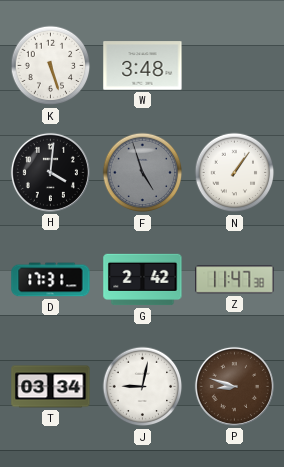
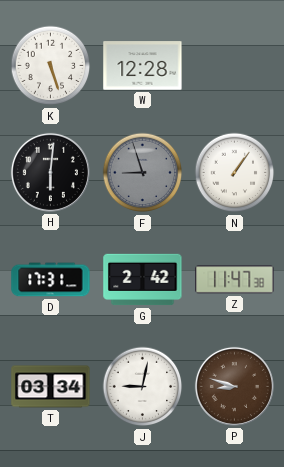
W: 3:48 -> 12:28 (143, 66)
H: 4:01 -> 6:01 (50, 172)
F: 4:57 -> 8:57 (143, 173)
